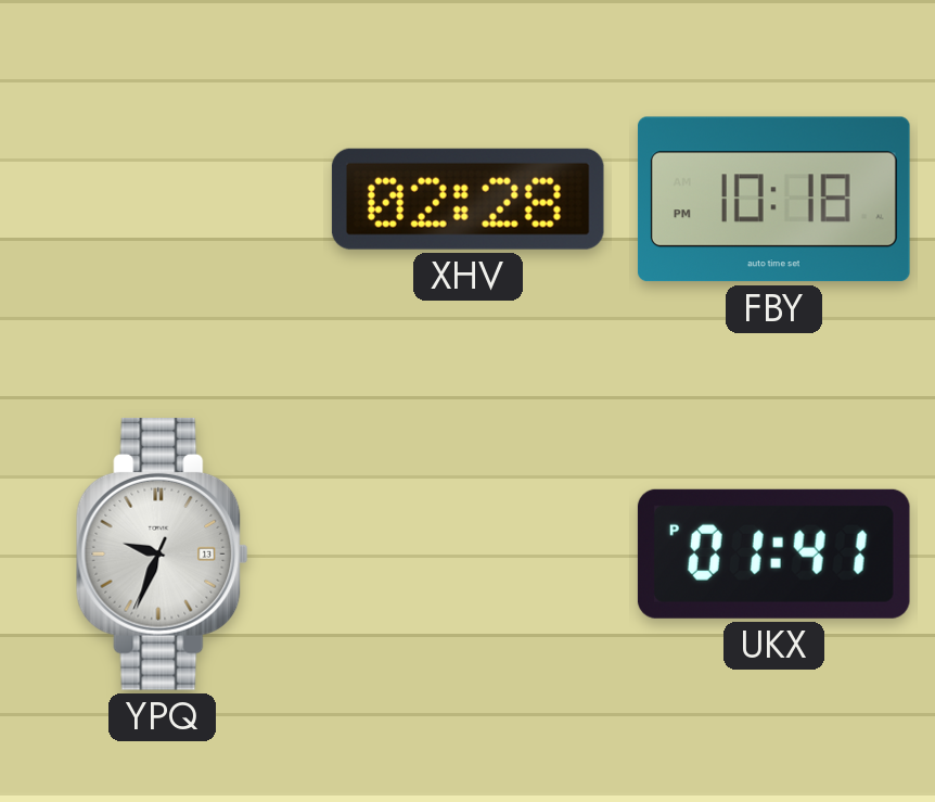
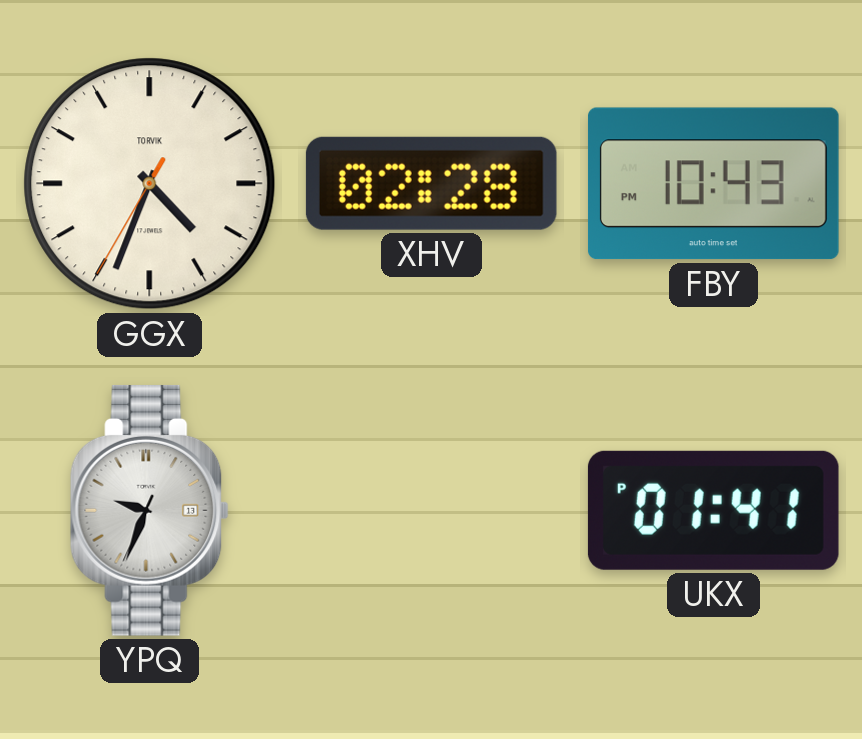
GGX: none -> 4:33 (150, 184)
FBY: 10:18 -> 10:43 (713, 184)
